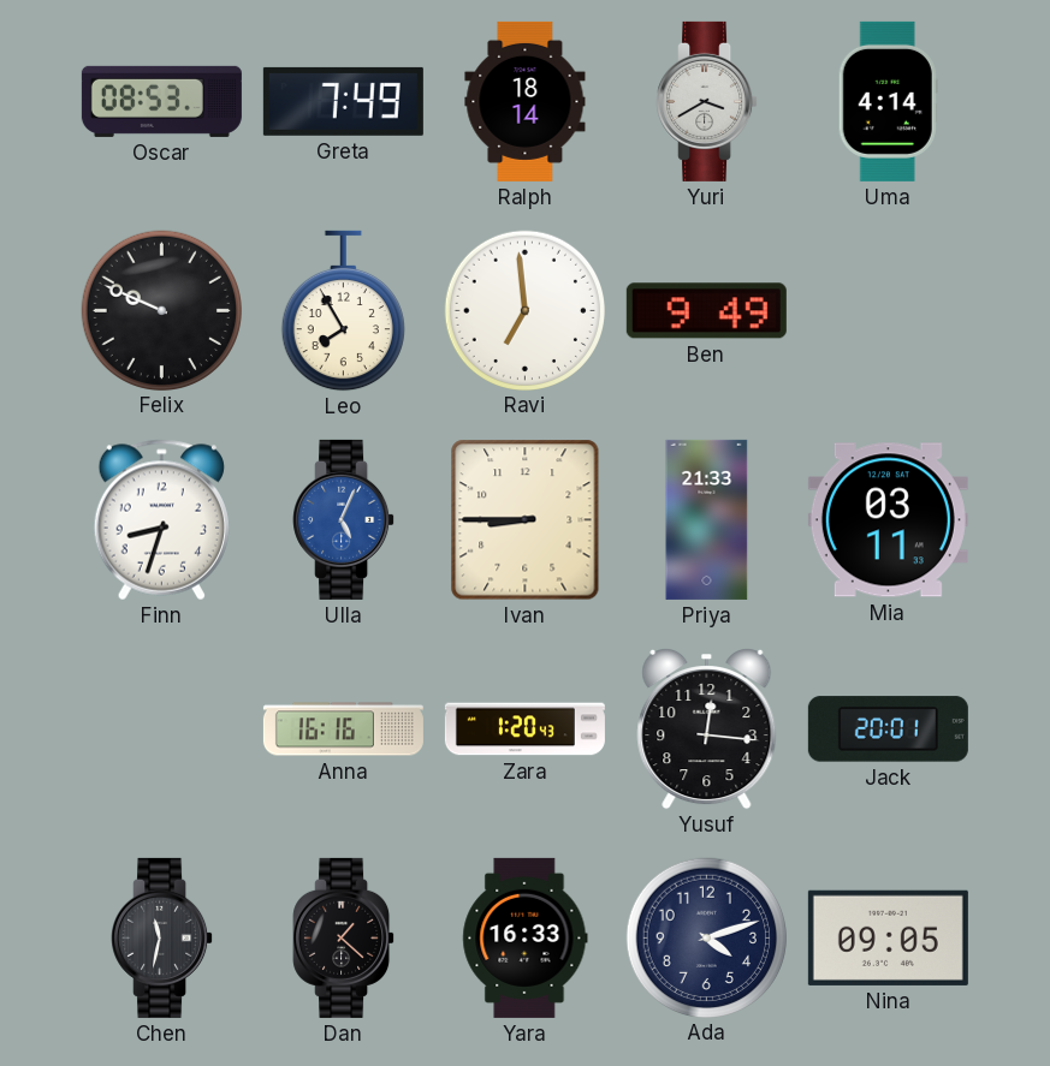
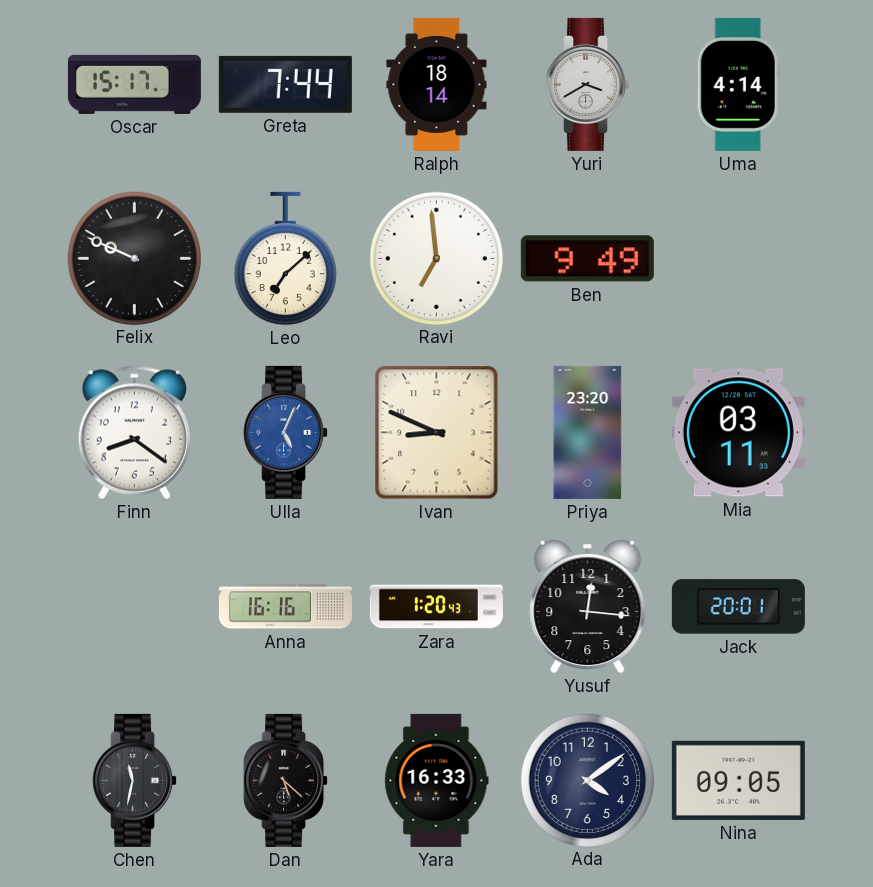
Oscar: 08:53 -> 15:17 (134, 84)
Greta: 7:49 -> 7:44 (285, 84)
Leo: 7:55 -> 7:08 (285, 259)
Finn: 8:33 -> 8:21 (134, 433)
Ivan: 8:45 -> 8:49 (437, 433)
Priya: 21:33 -> 23:20 (588, 432)
Dan: 1:22 -> 5:22 (286, 780)
Ada: 4:12 -> 4:09 (587, 780)
